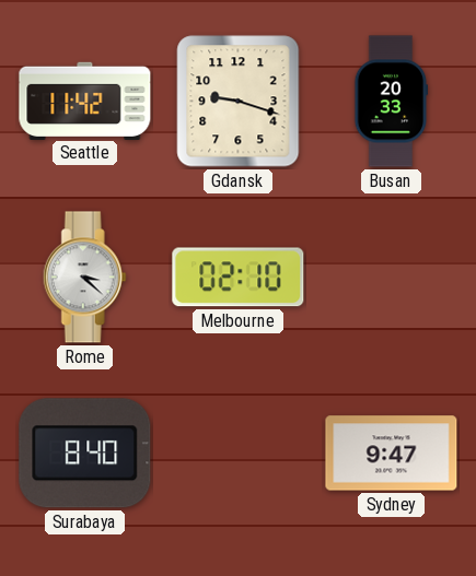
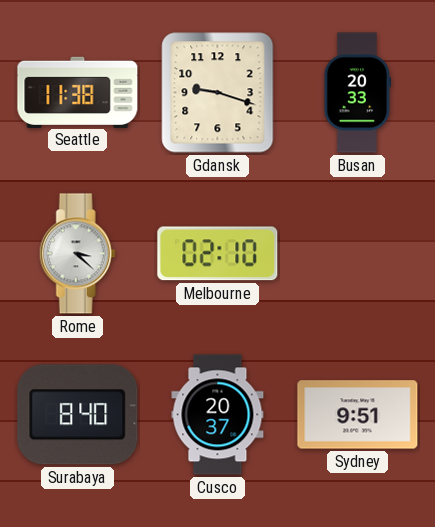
Seattle: 11:42 -> 11:38 (78, 92)
Cusco: none -> 20:37 (218, 415)
Sydney: 9:47 -> 9:51 (358, 415)
